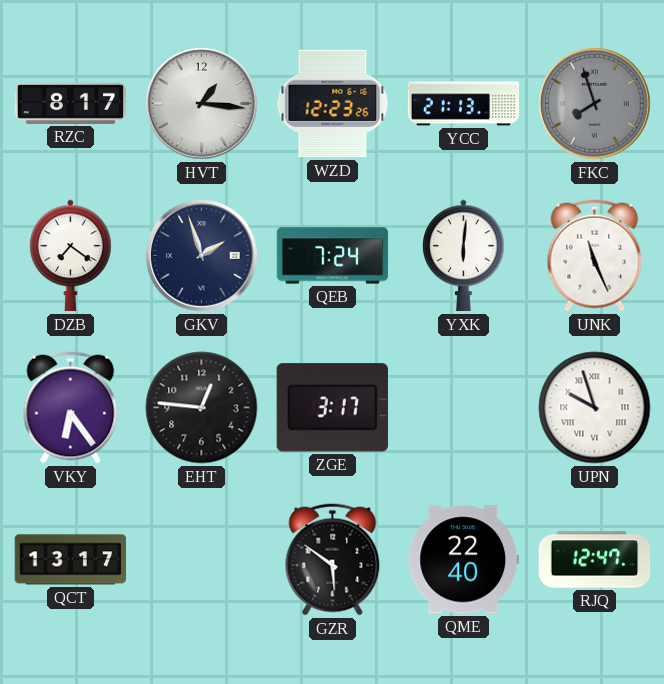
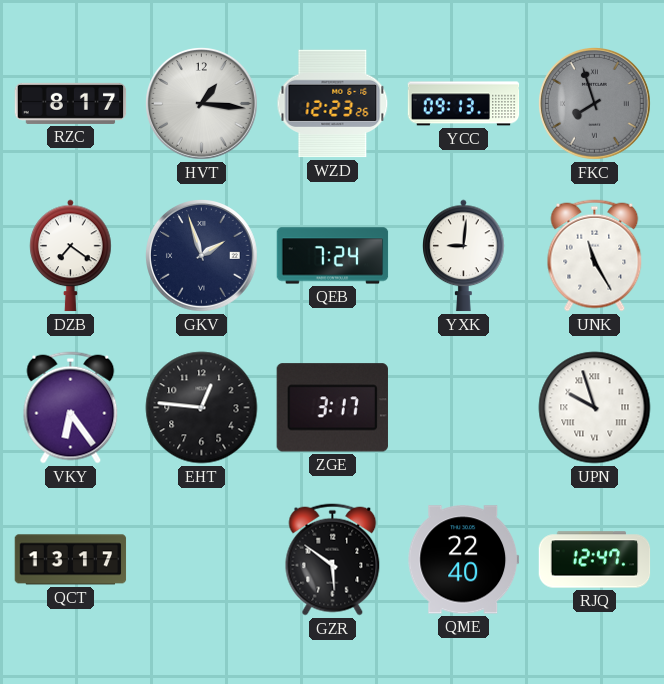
YCC: 21:13 -> 09:13 (464, 104)
YXK: 6:01 -> 9:01 (464, 256)
UNK: 11:26 -> 11:25 (595, 256)
